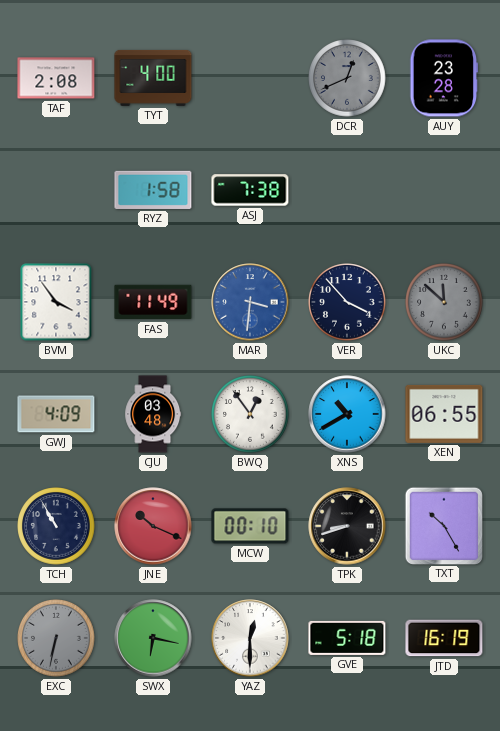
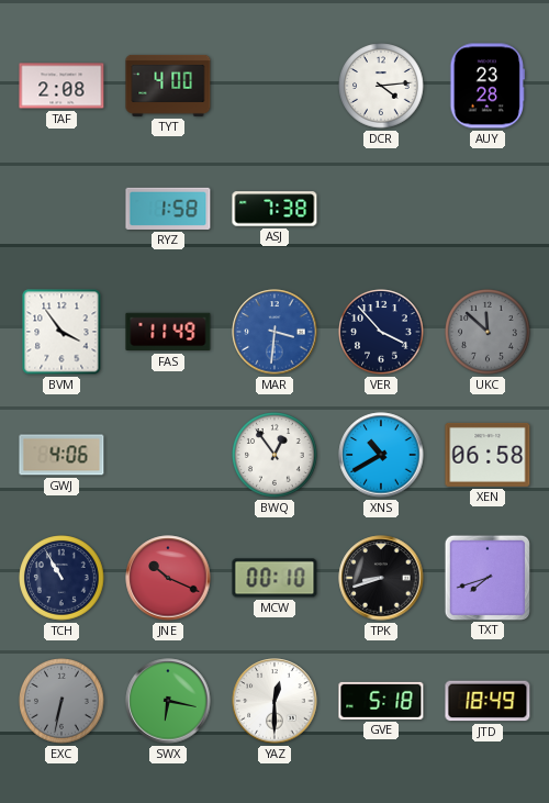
DCR: 12:41 -> 4:14 (381, 86)
DCR dial: grey -> white (381, 86)
GWJ: 4:09 -> 4:06 (61, 455)
CJU: 03:48 -> none (153, 414)
XEN: 06:55 -> 06:58 (488, 455)
TXT: 10:25 -> 7:42 (486, 577)
JTD: 16:19 -> 18:49 (488, 701)
